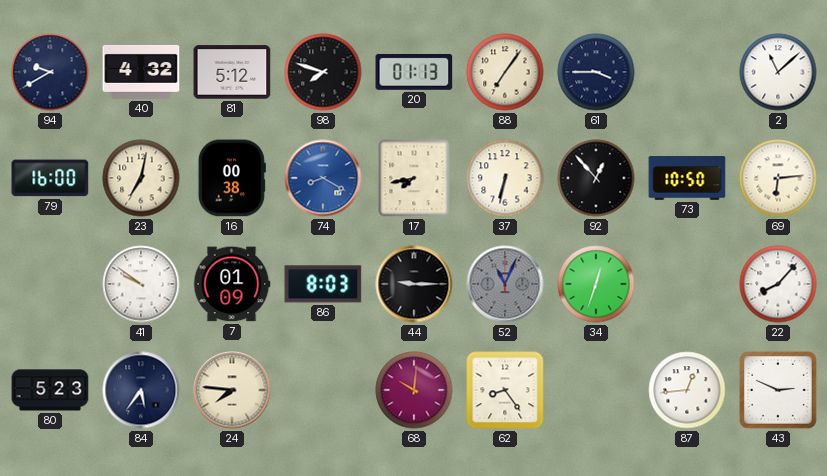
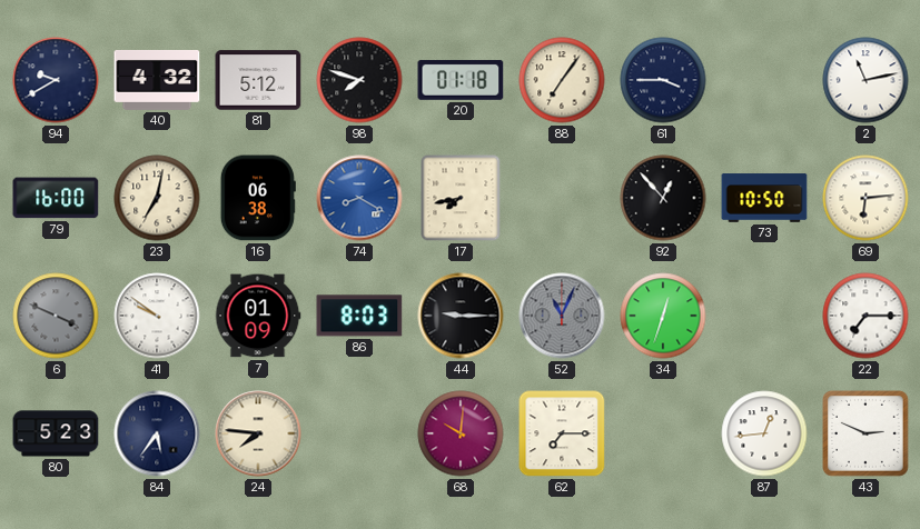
20: 01:13 -> 01:18 (461, 80)
2: 11:08 -> 11:13 (865, 80)
16: 00:38 -> 06:38 (258, 198)
37: 6:32 -> none (505, 178)
6: none -> 3:49 (56, 316)
22: 8:07 -> 7:15 (865, 316)
62: 8:24 -> 7:15 (562, 433)
